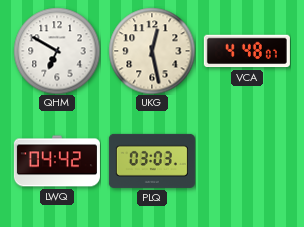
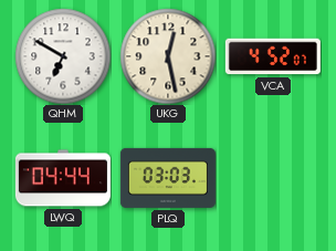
VCA: 4:48 -> 4:52 (273, 56)
LWQ: 04:42 -> 04:44 (63, 178)
